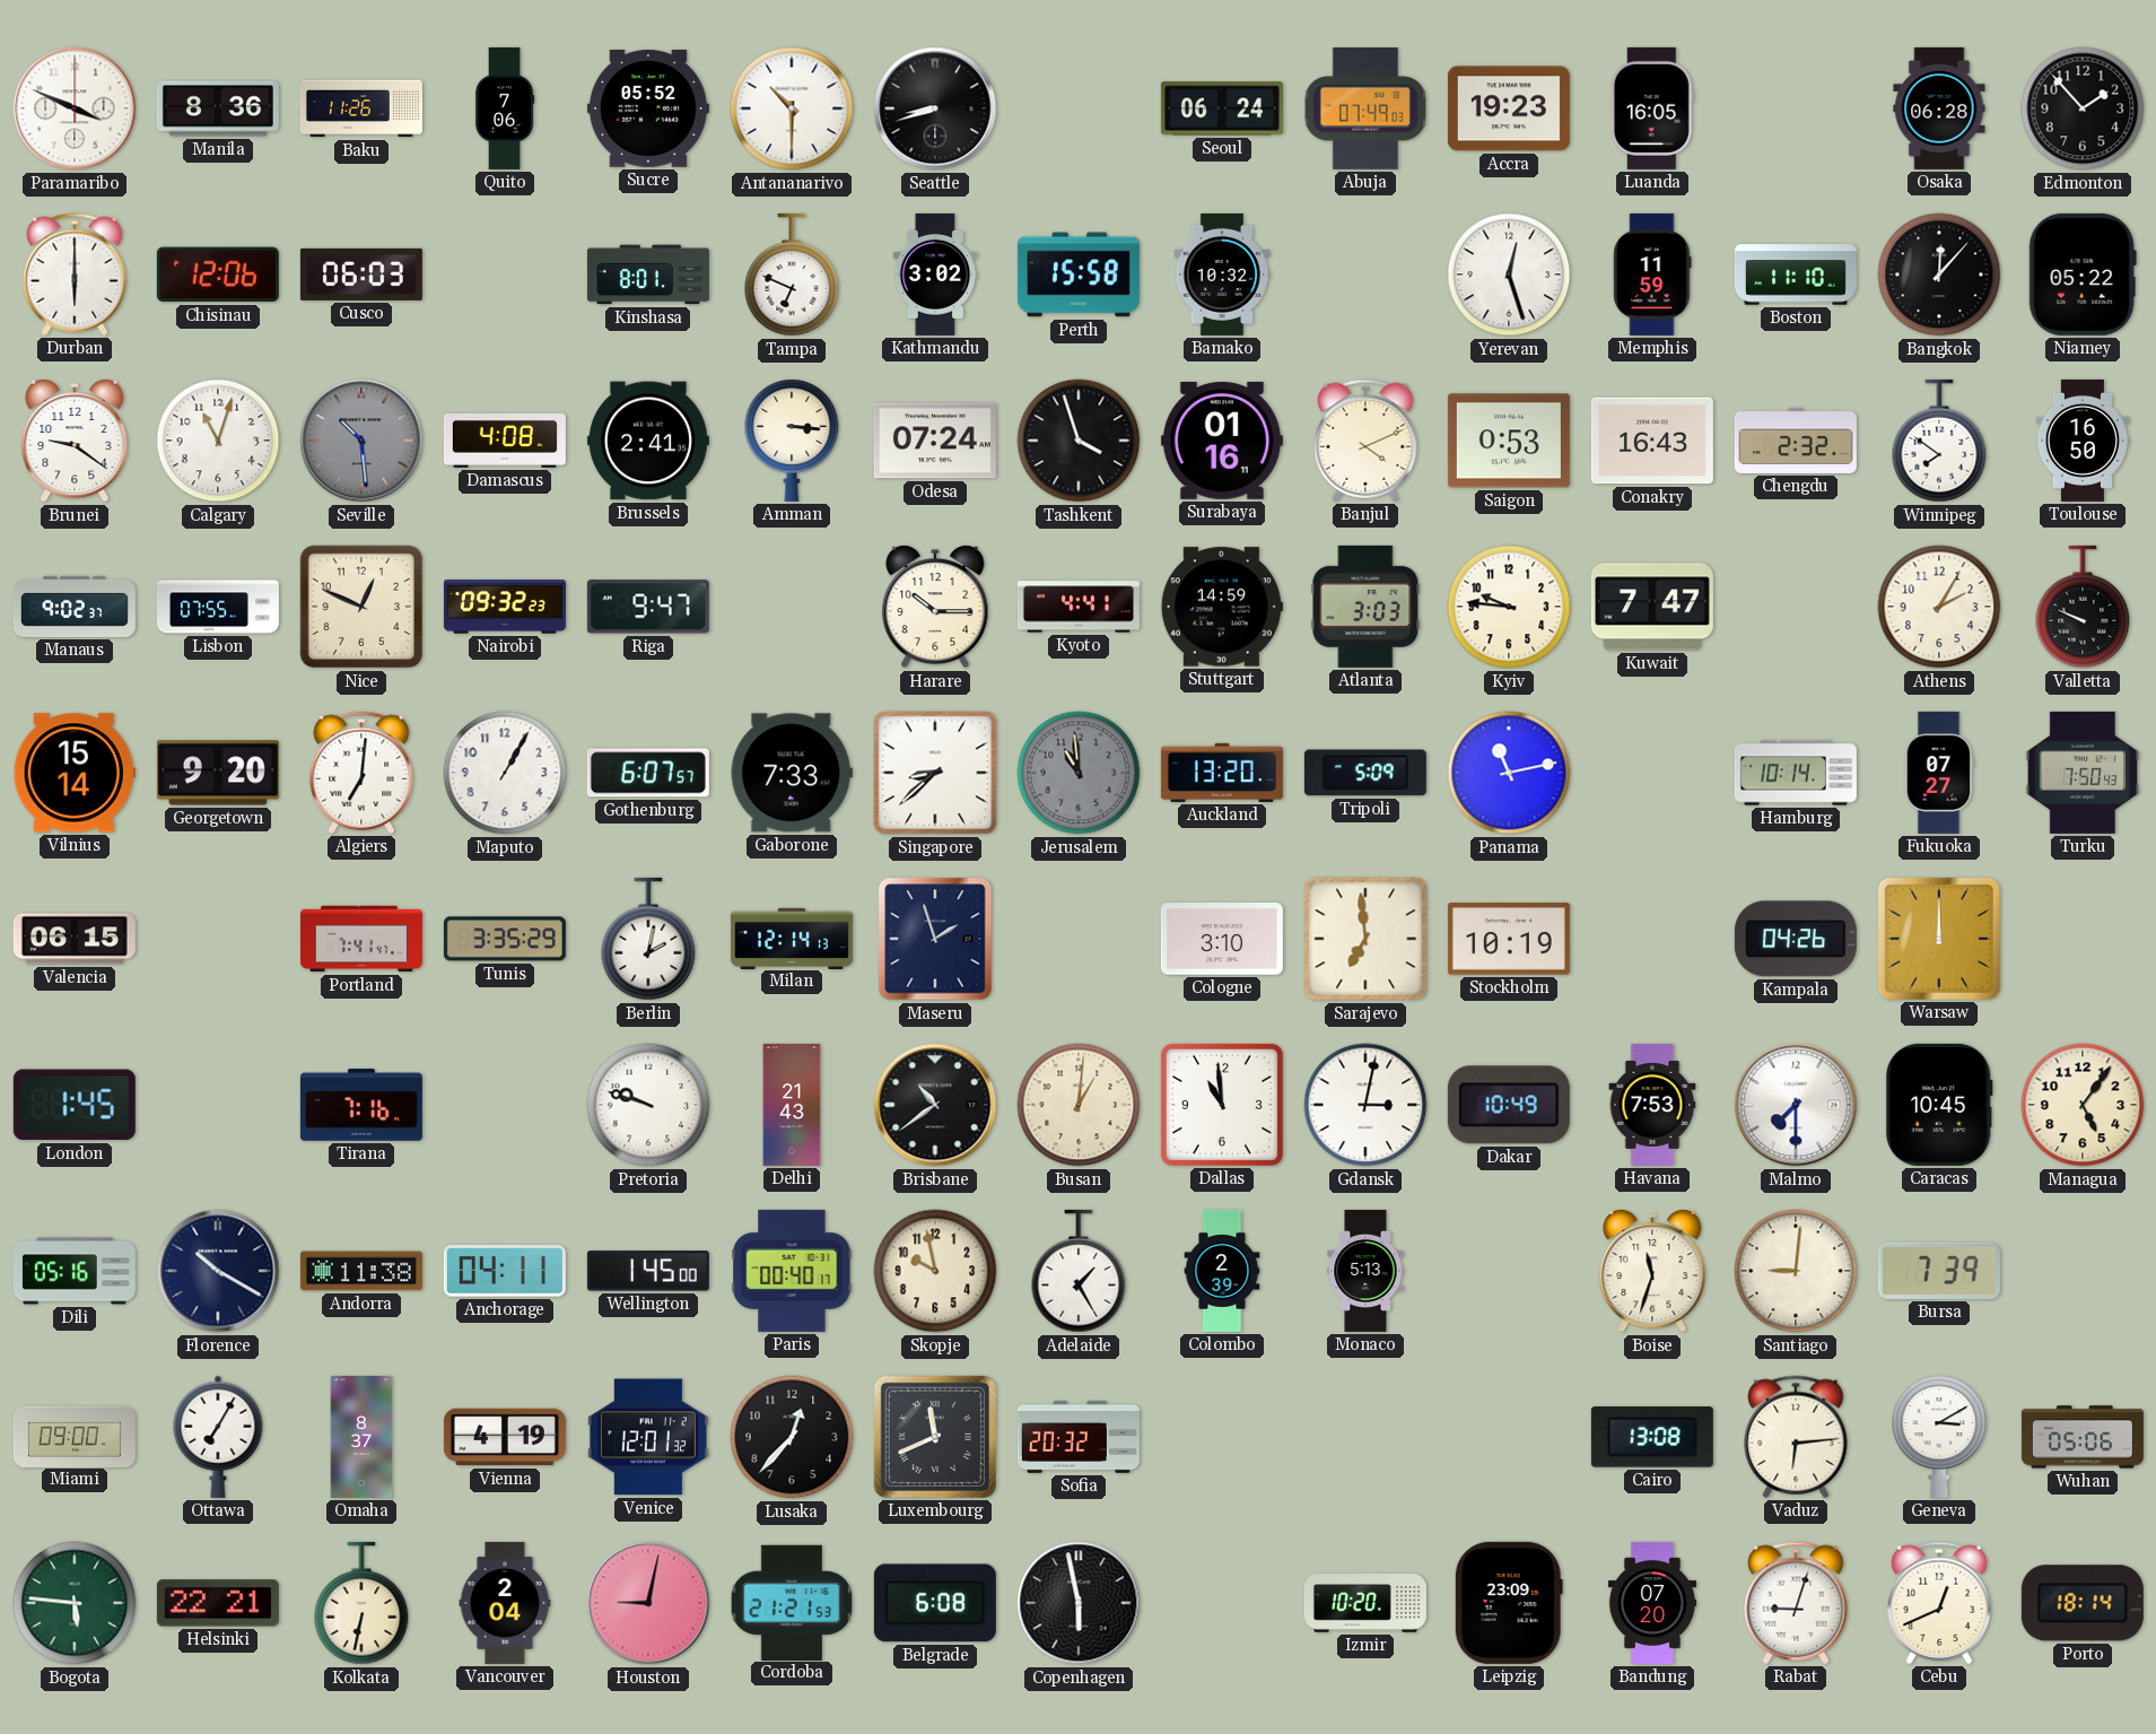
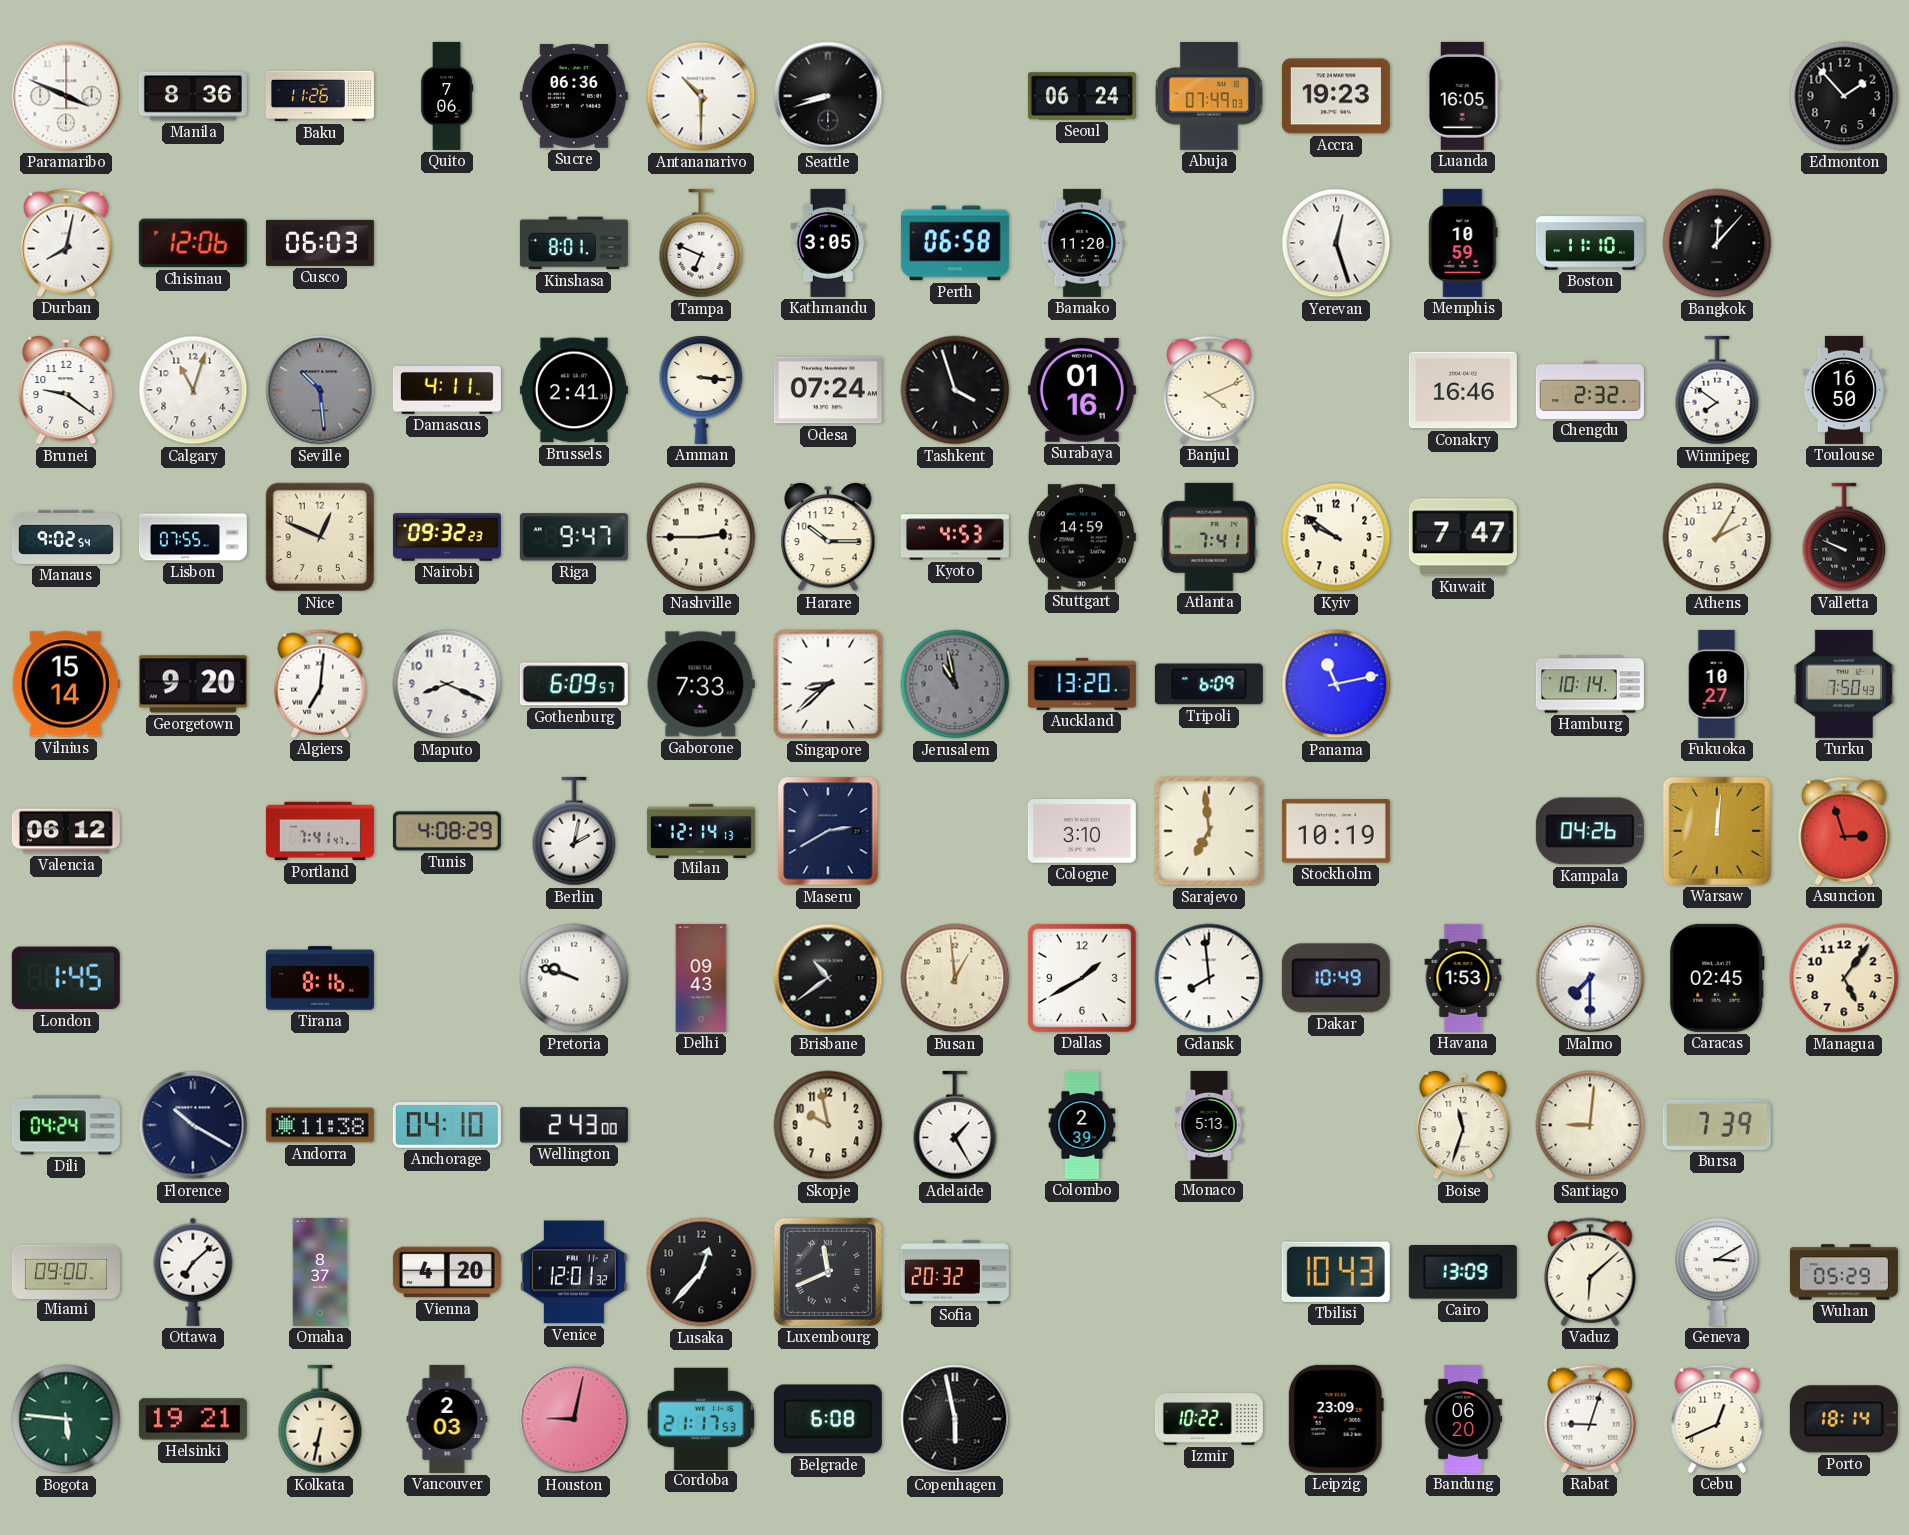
Sucre: 05:52 -> 06:36 (574, 97)
Osaka: 06:28 -> none (1939, 108)
Durban: 6:00 -> 8:02 (66, 243)
Kathmandu: 3:02 -> 3:05 (828, 243)
Perth: 15:58 -> 06:58 (955, 243)
Bamako: 10:32 -> 11:20 (1082, 243)
Memphis: 11:59 -> 10:59 (1463, 243)
Niamey: 05:22 -> none (2083, 275)
Damascus: 4:08 -> 4:11 (447, 391)
Saigon: 0:53 -> none (1509, 441)
Conakry: 16:43 -> 16:46 (1463, 390)
Manaus: 9:02:37 -> 9:02:54 (66, 537)
Nashville: none -> 2:45 (701, 537)
Kyoto: 4:41 -> 4:53 (955, 537)
Atlanta: 3:03 -> 7:41 (1209, 537)
Kyiv: 9:46 -> 9:51 (1336, 537)
Maputo: 1:05 -> 8:19 (447, 684)
Gothenburg: 6:07 -> 6:09 (574, 684)
Jerusalem: 10:59 -> 10:58 (955, 684)
Tripoli: 5:09 -> 6:09 (1209, 684)
Fukuoka: 07:27 -> 10:27 (1717, 684)
Valencia: 06:15 -> 06:12 (66, 831)
Tunis: 3:35 -> 4:08 (447, 831)
Maseru: 1:57 -> 2:40 (828, 831)
Warsaw: 12:00 -> 12:01 (1717, 831)
Asuncion: none -> 2:57 (1844, 831)
Tirana: 7:16 -> 8:16 (320, 978)
Delhi: 21:43 -> 09:43 (701, 978)
Busan: 1:01 -> 12:59 (955, 978)
Dallas: 10:59 -> 1:40 (1082, 978)
Gdansk: 3:02 -> 7:59 (1209, 978)
Havana: 7:53 -> 1:53 (1463, 978)
Caracas: 10:45 -> 02:45 (1717, 978)
Dili: 05:16 -> 04:24 (66, 1125)
Anchorage: 04:11 -> 04:10 (447, 1126)
Wellington: 1:45 -> 2:43 (574, 1125)
Paris: 00:40 -> none (792, 1271)
Ottawa: 7:05 -> 7:08 (193, 1272)
Vienna: 4:19 -> 4:20 (447, 1272)
Tbilisi: none -> 10:43 (1336, 1272)
Cairo: 13:08 -> 13:09 (1463, 1273)
Vaduz: 6:14 -> 6:08 (1590, 1272)
Wuhan: 05:06 -> 05:29 (1844, 1272)
Helsinki: 22:21 -> 19:21 (193, 1419)
Vancouver: 2:04 -> 2:03 (447, 1419)
Cordoba: 21:21 -> 21:17 (701, 1418)
Izmir: 10:20 -> 10:22 (1209, 1419)
Bandung: 07:20 -> 06:20 (1463, 1419)
